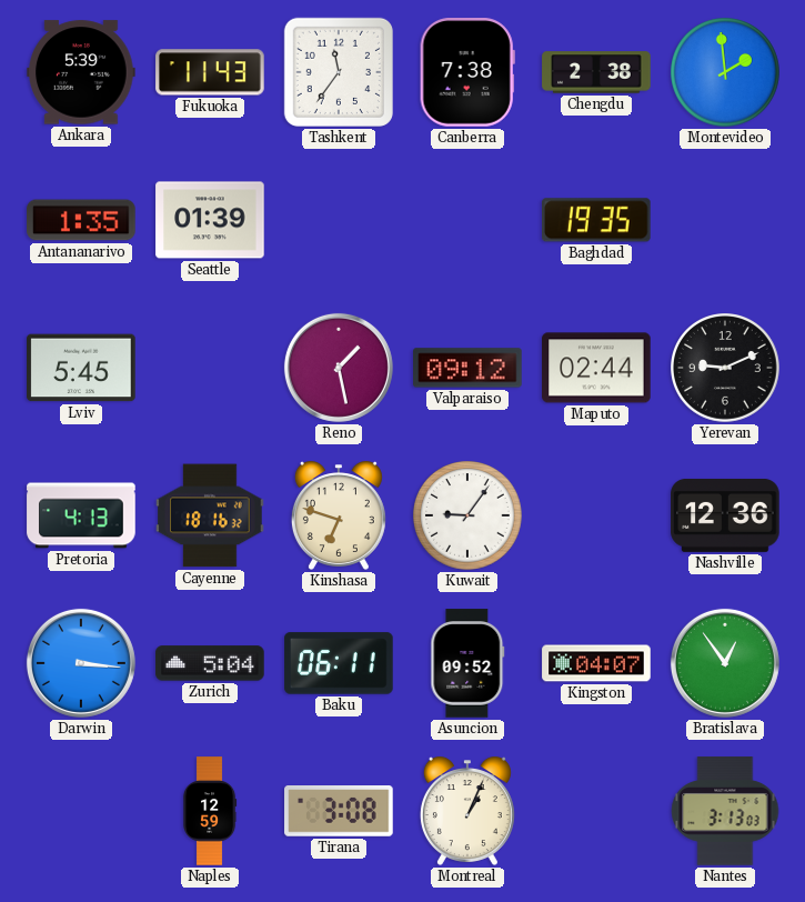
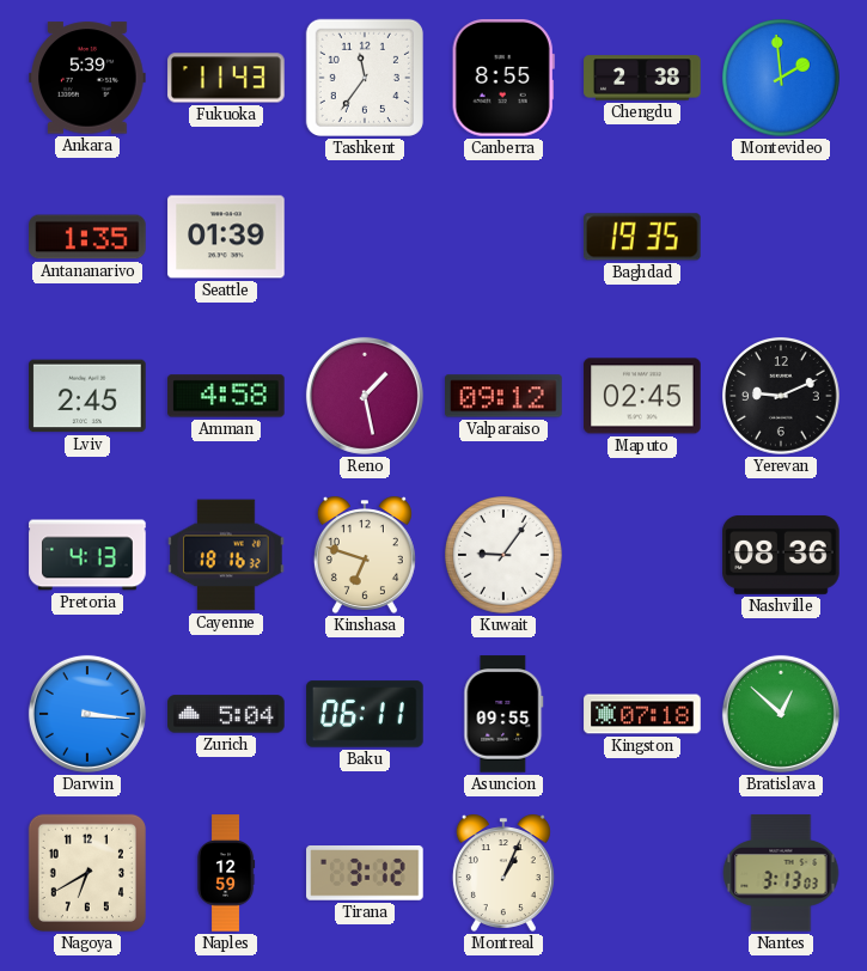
Canberra: 7:38 -> 8:55 (503, 78)
Lviv: 5:45 -> 2:45 (87, 396)
Amman: none -> 4:58 (226, 396)
Maputo: 02:44 -> 02:45 (642, 396)
Nashville: 12:36 -> 08:36 (781, 555)
Asuncion: 09:52 -> 09:55 (503, 714)
Kingston: 04:07 -> 07:18 (642, 714)
Bratislava: 12:54 -> 12:52 (781, 714)
Nagoya: none -> 6:40 (87, 873)
Tirana: 3:08 -> 3:12 (365, 874)
